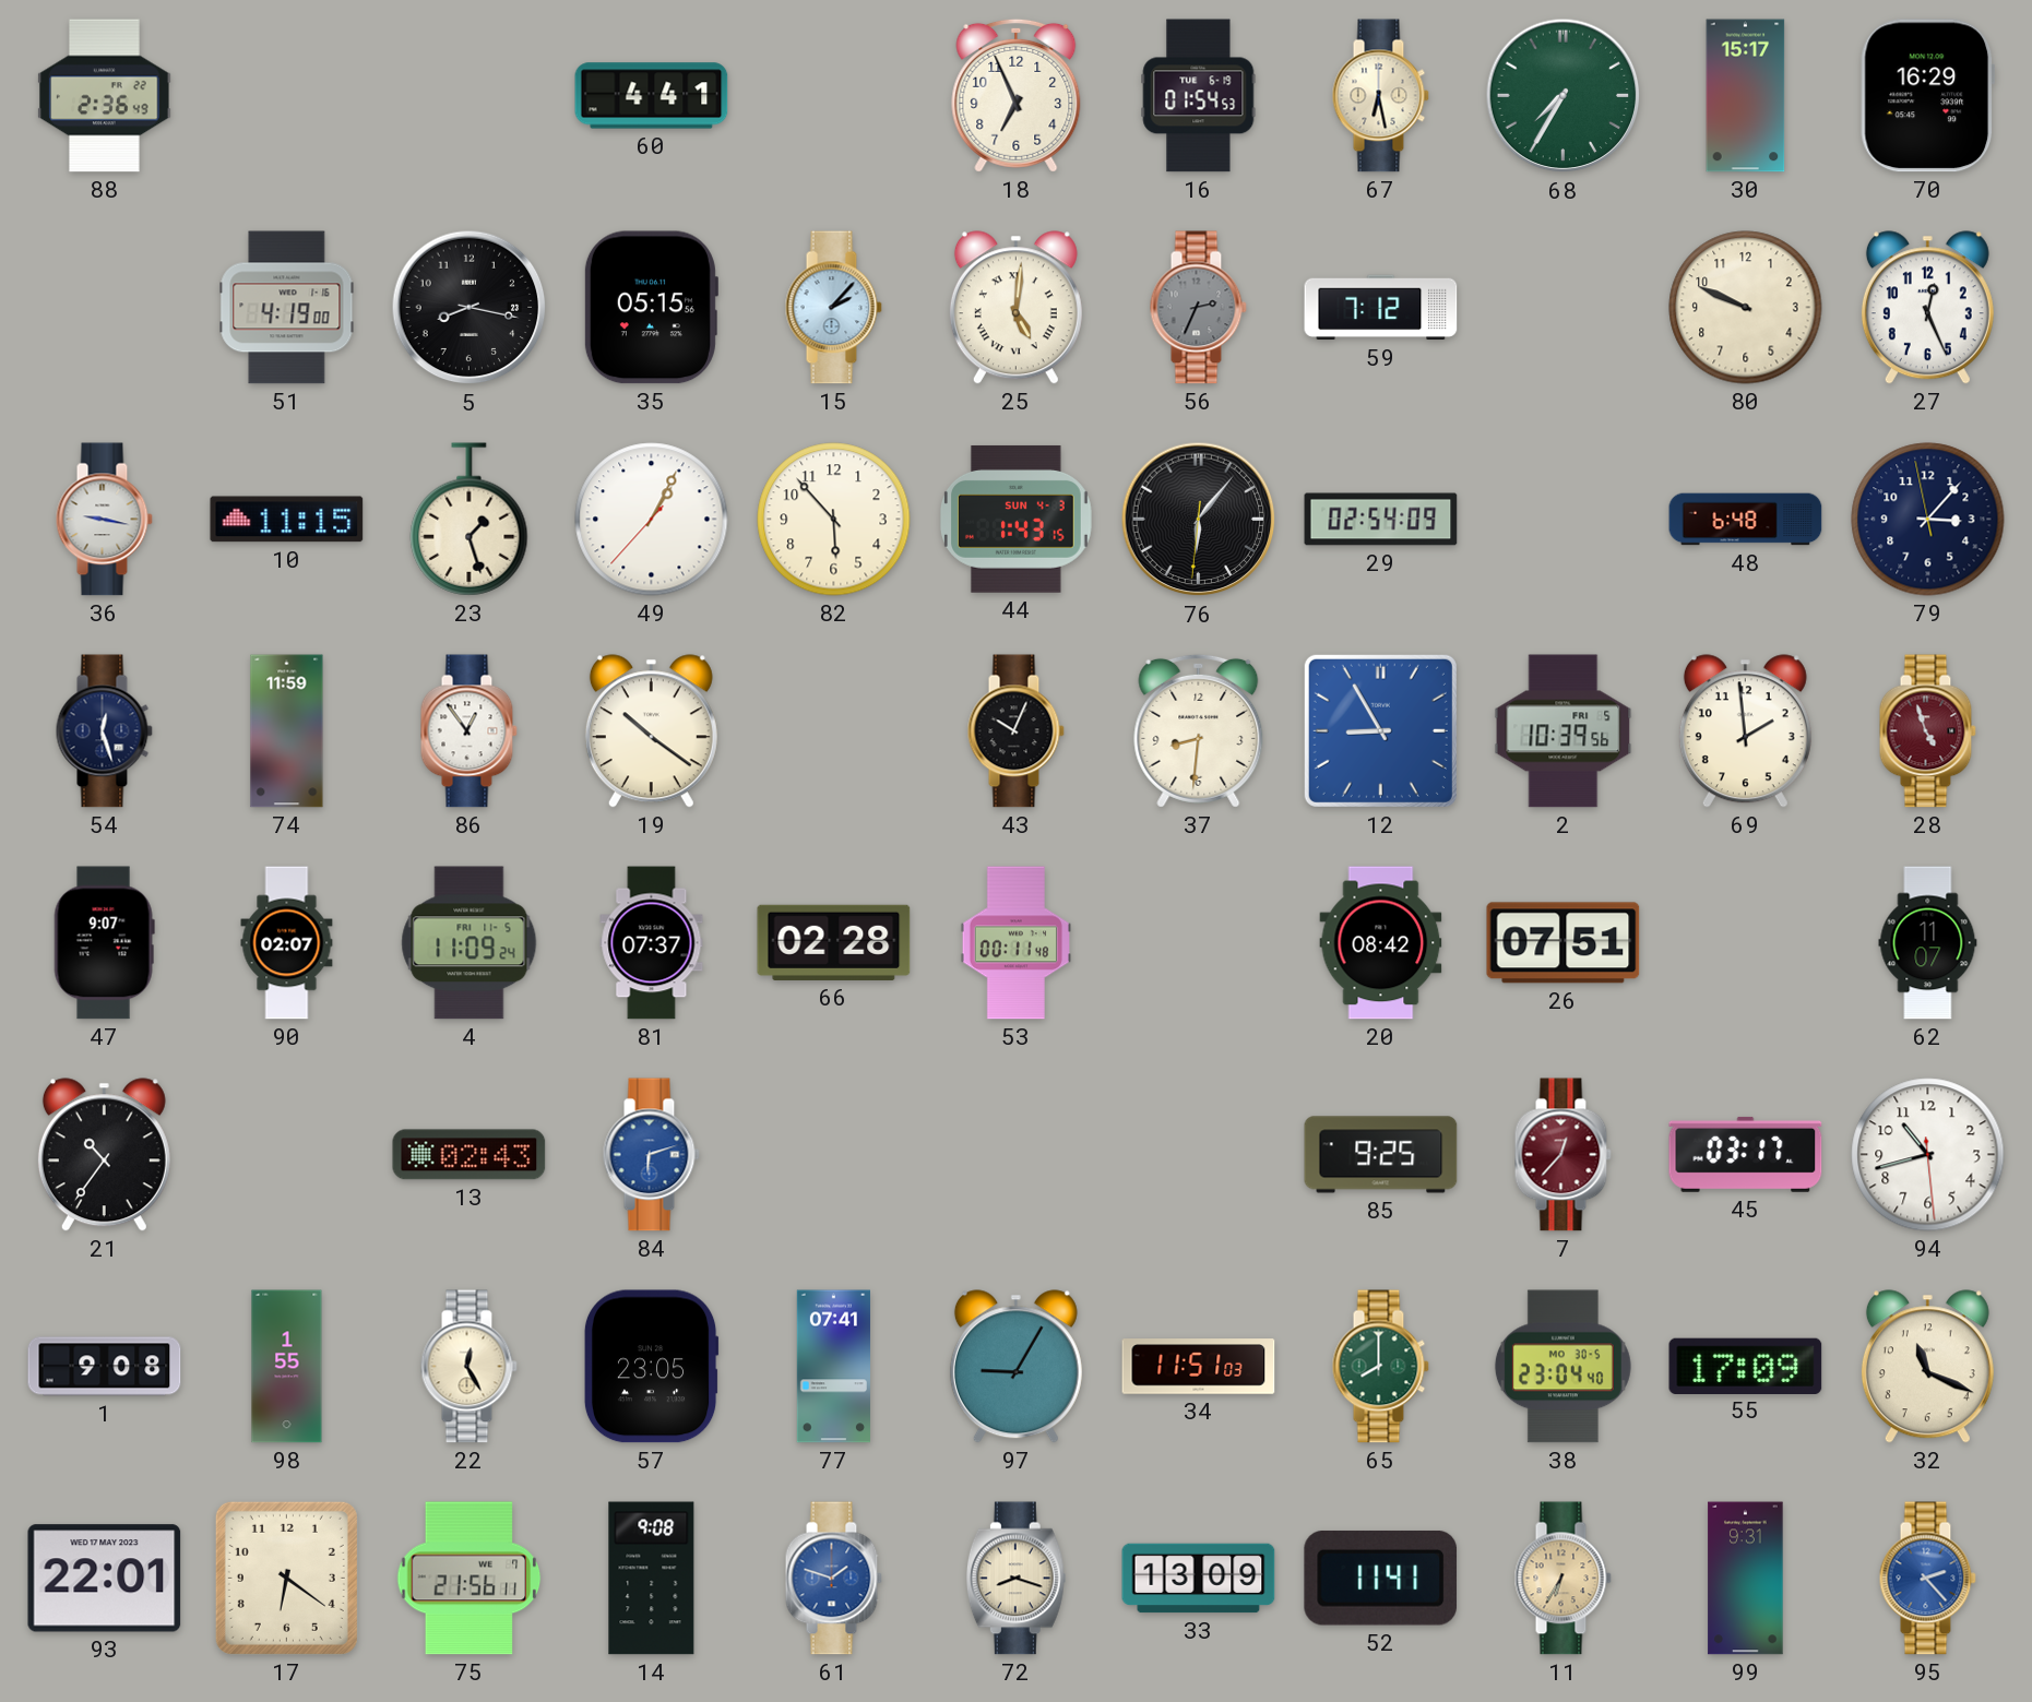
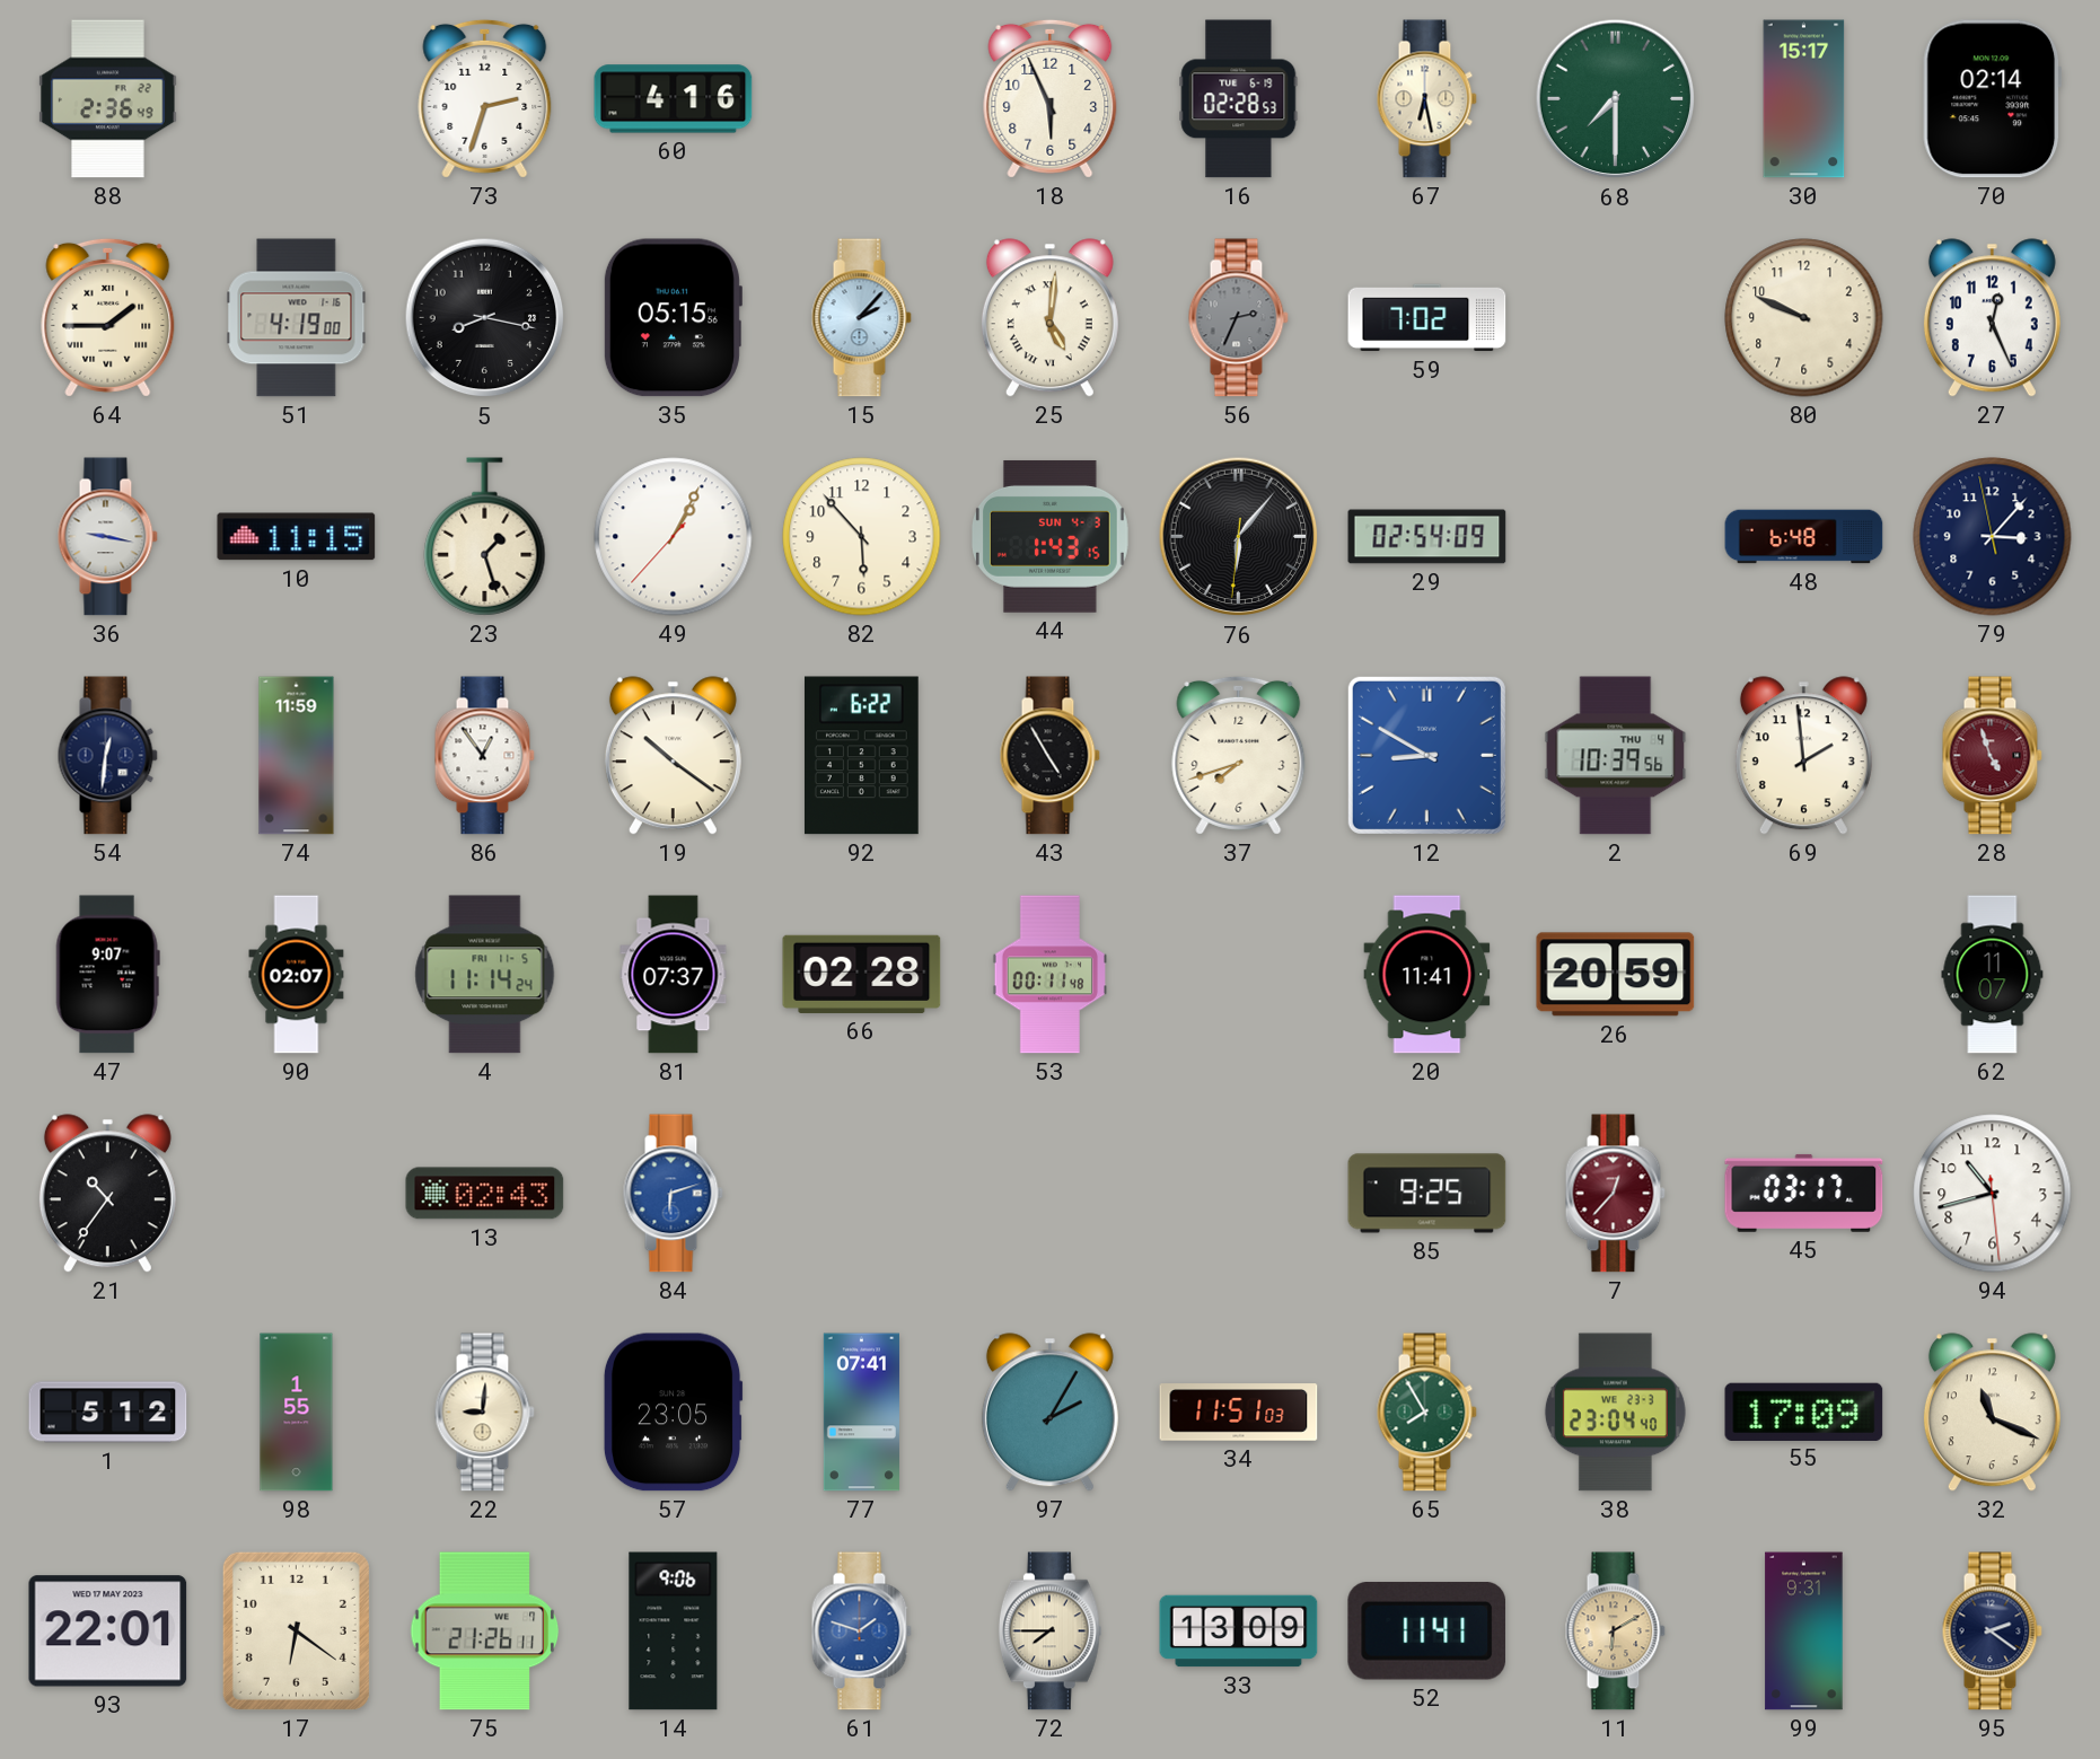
73: none -> 2:33 (485, 98)
60: 4:41 -> 4:16 (674, 99)
18: 6:56 -> 5:56 (1051, 98)
16: 01:54 -> 02:28 (1239, 99)
68: 7:35 -> 7:30 (1616, 99)
70: 16:29 -> 02:14 (1993, 99)
64: none -> 1:45 (108, 317)
59: 7:12 -> 7:02 (1427, 318)
54: 12:27 -> 12:31 (107, 756)
92: none -> 6:22 (861, 756)
43: 10:04 -> 4:55 (1049, 756)
37: 8:31 -> 7:42 (1239, 755)
12: 8:55 -> 8:50 (1426, 755)
2 date: FRI 5 -> THU 4 (1616, 756)
4: 11:09 -> 11:14 (485, 975)
20: 08:42 -> 11:41 (1427, 975)
26: 07:51 -> 20:59 (1616, 975)
1: 9:08 -> 5:12 (108, 1413)
22: 12:25 -> 9:01 (484, 1413)
97: 9:05 -> 2:05 (1049, 1413)
65: 8:00 -> 7:55 (1426, 1413)
38 date: MO 30-5 -> WE 23-3 (1615, 1413)
75: 21:56 -> 21:26 (485, 1632)
14: 9:08 -> 9:06 (674, 1632)
72: 8:18 -> 7:45 (1049, 1632)
11: 6:35 -> 6:10 (1615, 1632)
95: 2:23 -> 2:21 (1992, 1632)
95 dial: blue -> navy (1992, 1632)
